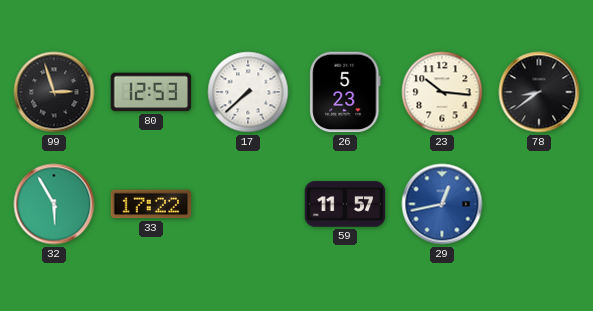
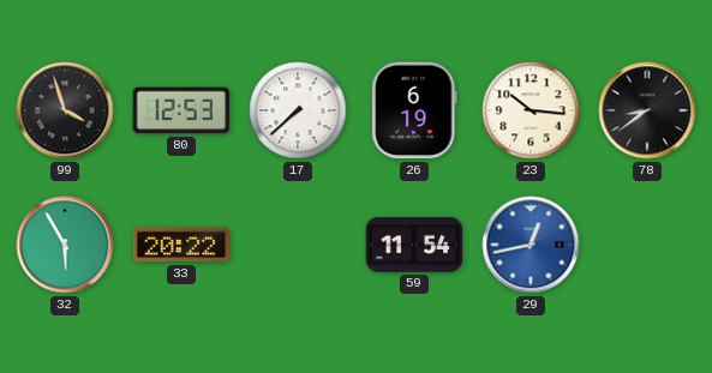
99: 2:57 -> 3:57 (65, 110)
26: 5:23 -> 6:19 (414, 110)
33: 17:22 -> 20:22 (181, 245)
59: 11:57 -> 11:54 (414, 245)
